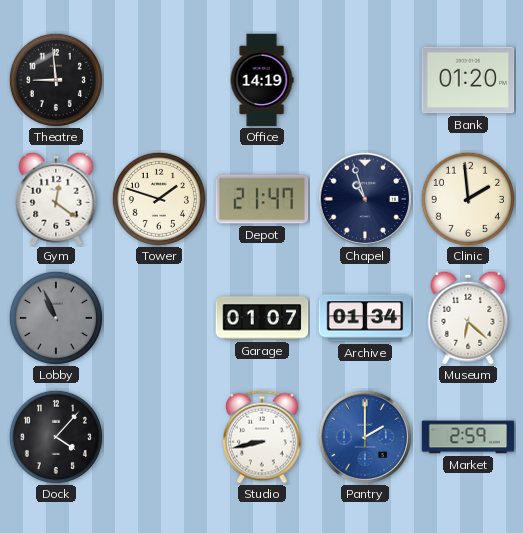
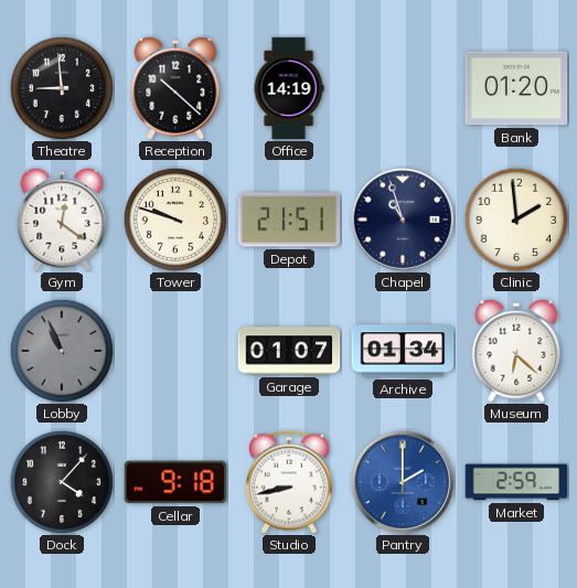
Reception: none -> 10:22 (175, 88)
Tower: 1:48 -> 9:48 (175, 220)
Depot: 21:47 -> 21:51 (289, 220)
Cellar: none -> 9:18 (175, 482)
